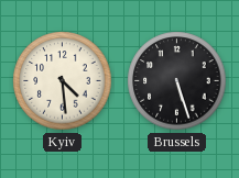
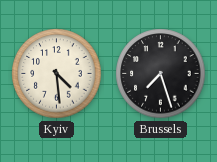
Brussels: 5:27 -> 7:27 (161, 74)
